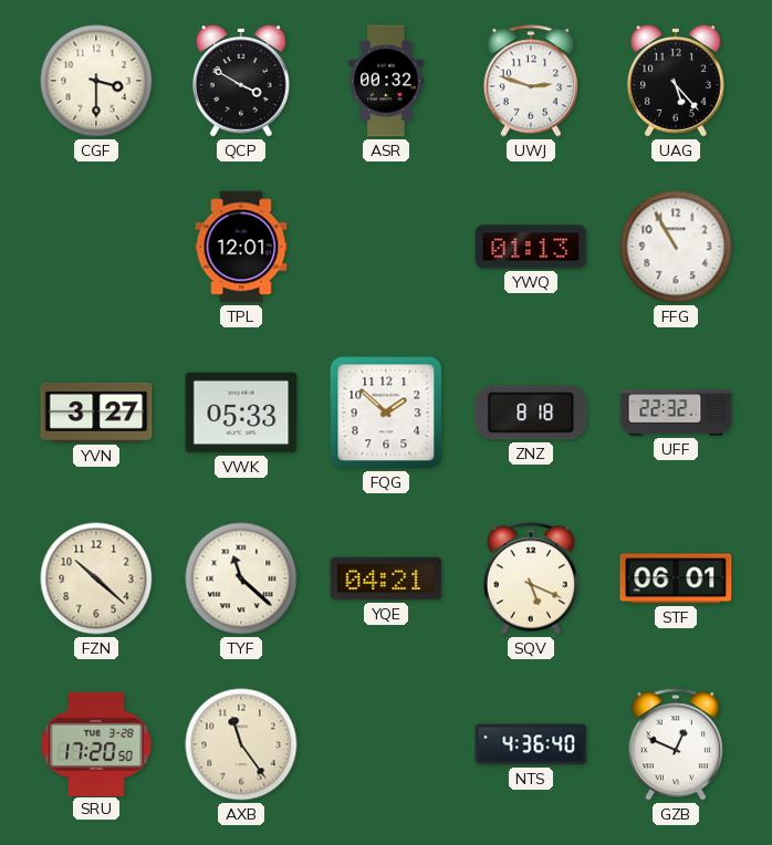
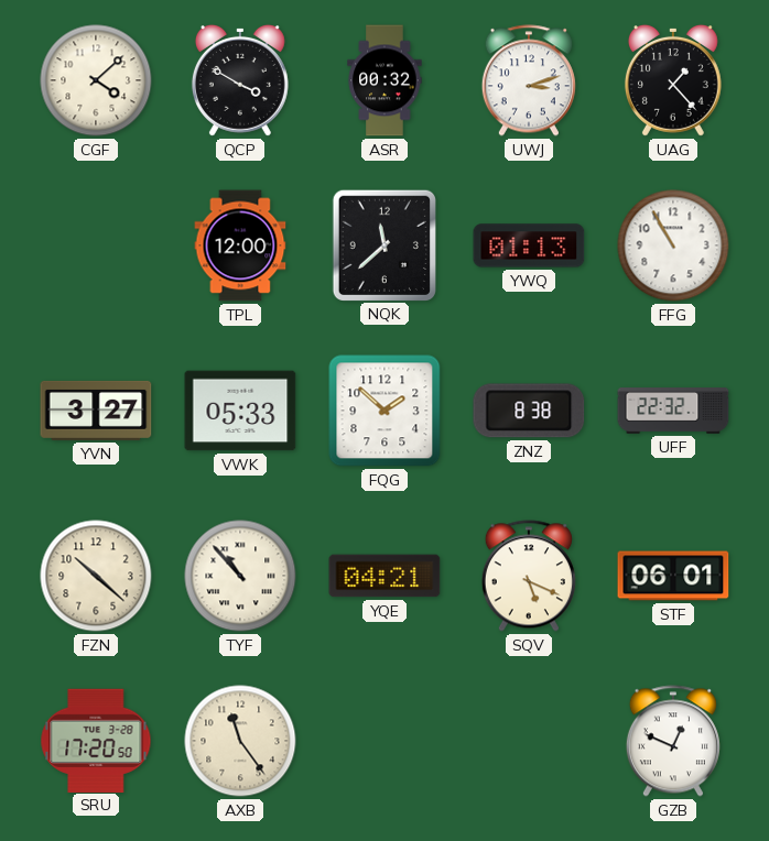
CGF: 3:30 -> 4:08 (96, 80)
UWJ: 2:48 -> 3:12 (529, 80)
UAG: 5:23 -> 1:23 (673, 80)
TPL: 12:01 -> 12:00 (240, 245)
NQK: none -> 11:38 (383, 244)
ZNZ: 8:18 -> 8:38 (529, 411)
TYF: 11:22 -> 10:53 (240, 576)
NTS: 4:36 -> none (531, 744)
